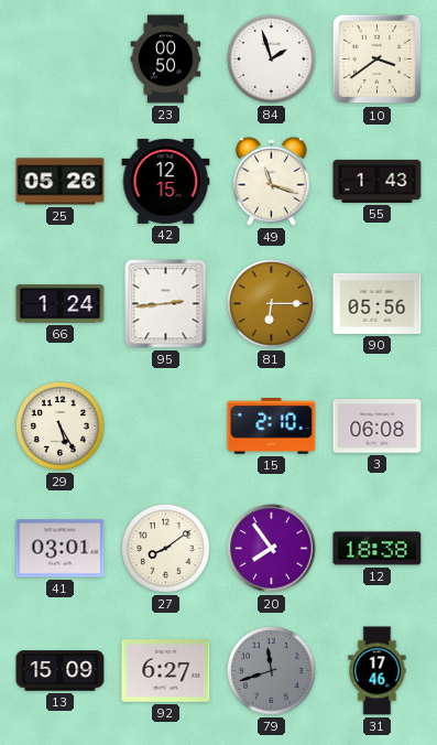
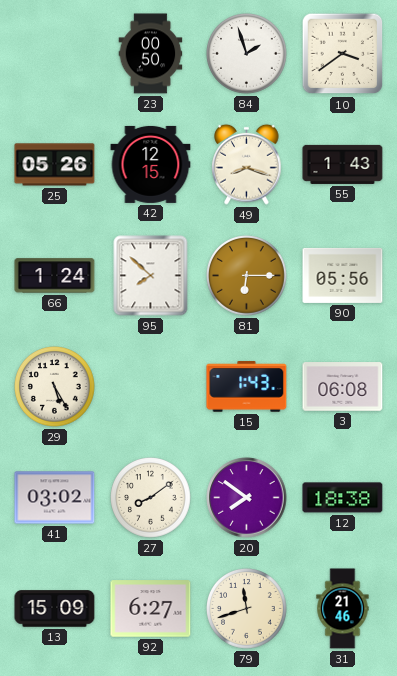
49: 11:18 -> 8:18 (247, 164)
95: 2:44 -> 7:52 (151, 276)
15: 2:10 -> 1:43 (247, 387)
41: 03:01 -> 03:02 (55, 498)
20: 7:54 -> 7:51 (247, 498)
79 dial: grey -> cream (247, 609)
31: 17:46 -> 21:46 (343, 609)
